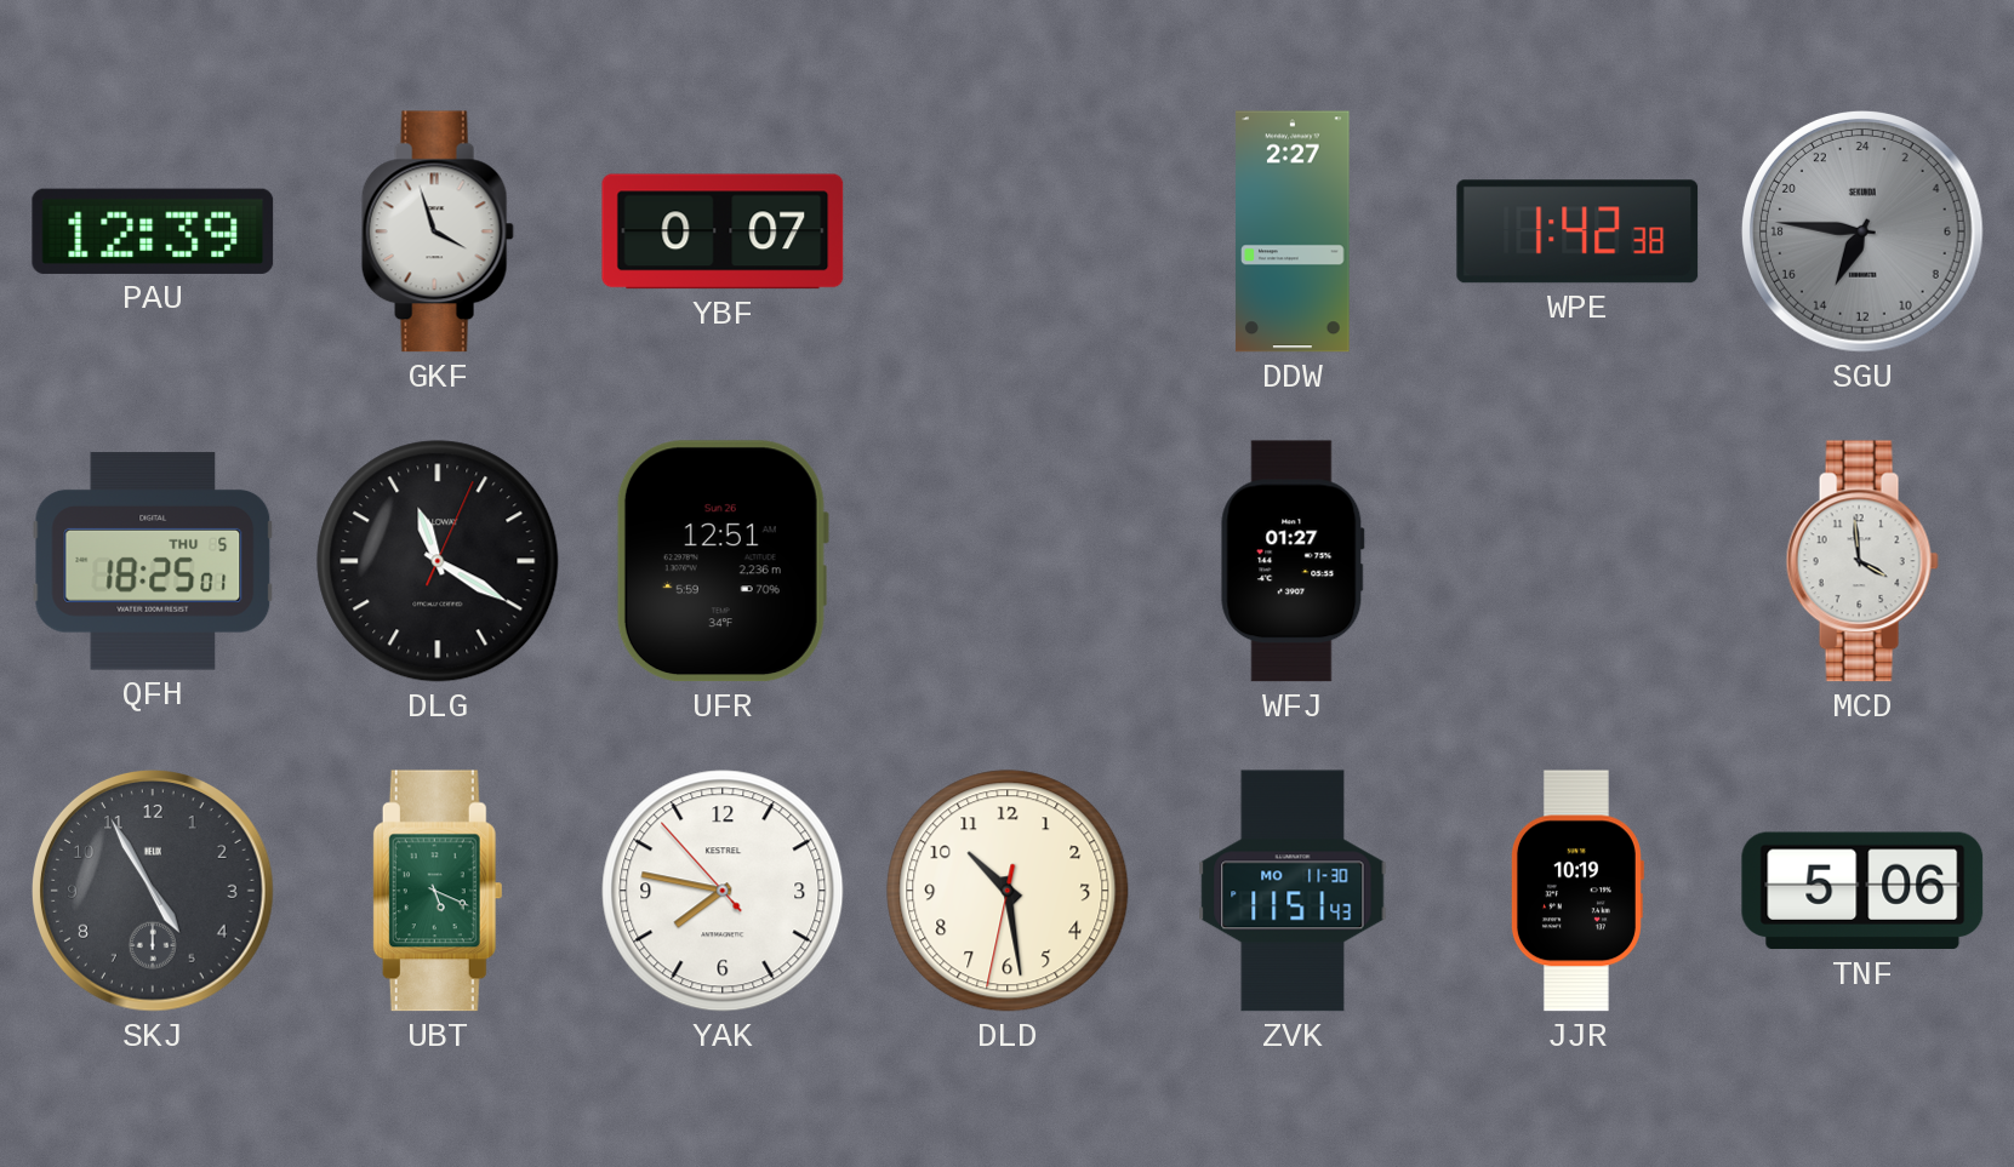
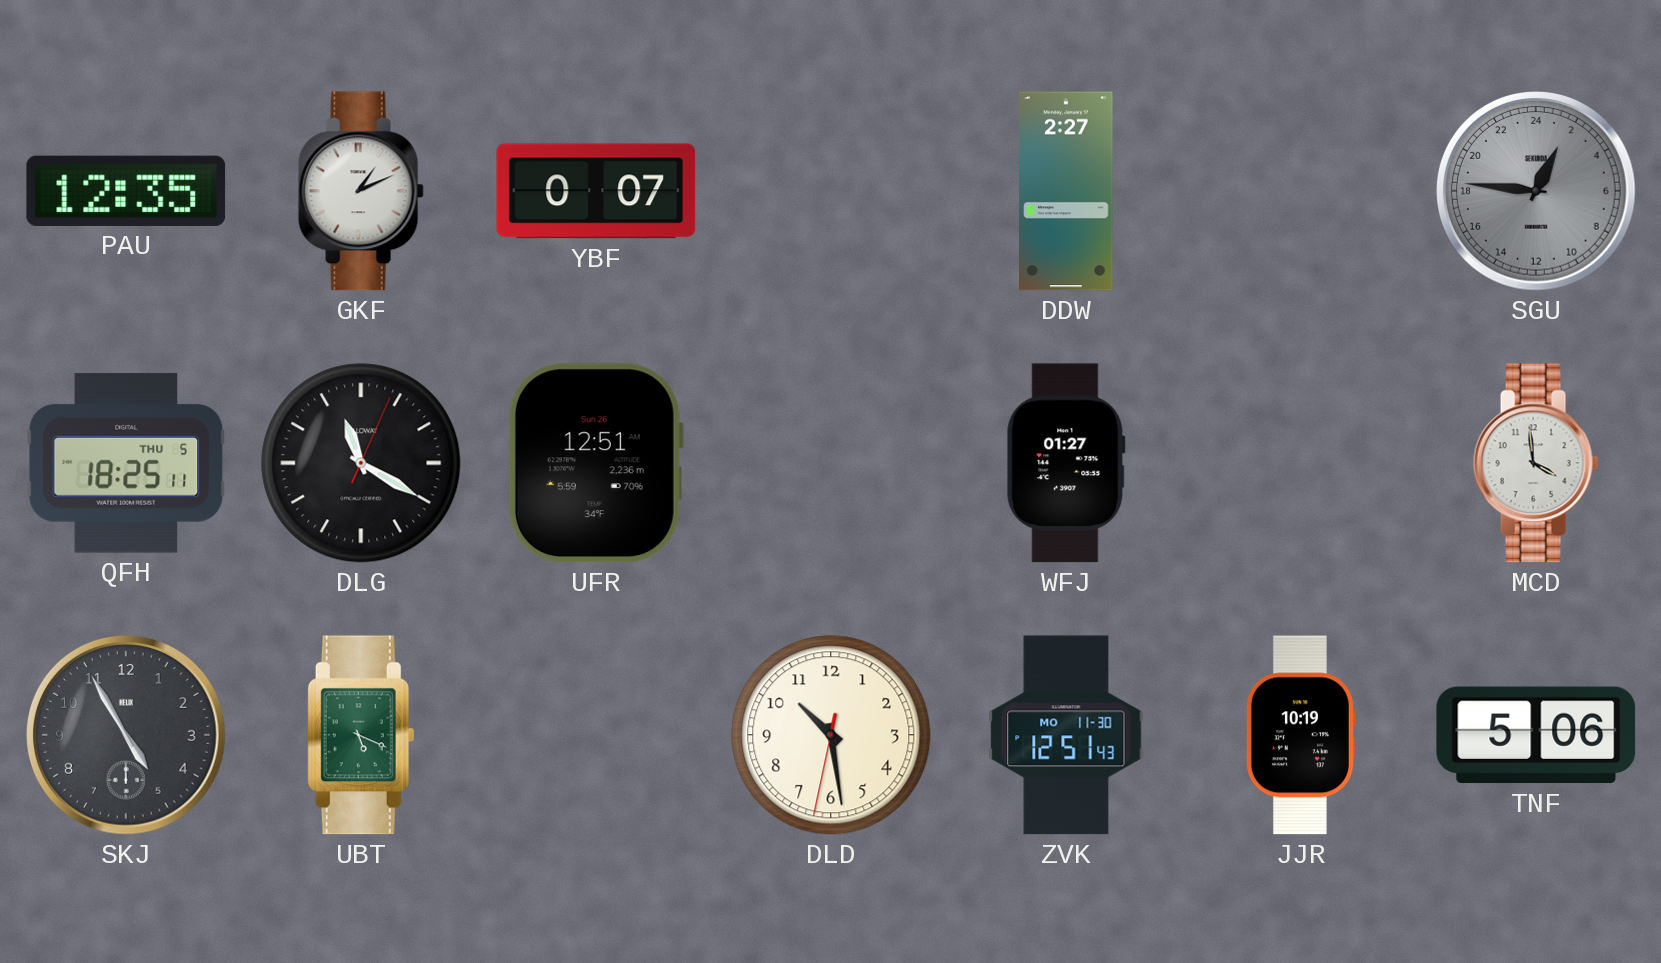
PAU: 12:39 -> 12:35 (126, 191)
GKF: 3:57 -> 1:11 (361, 191)
WPE: 1:42 -> none (1577, 231)
SGU: 13:46 -> 1:46 (1537, 192)
QFH: 18:25:01 -> 18:25:11 (126, 463)
YAK: 7:46 -> none (723, 891)
ZVK: 11:51 -> 12:51 (1066, 735)
